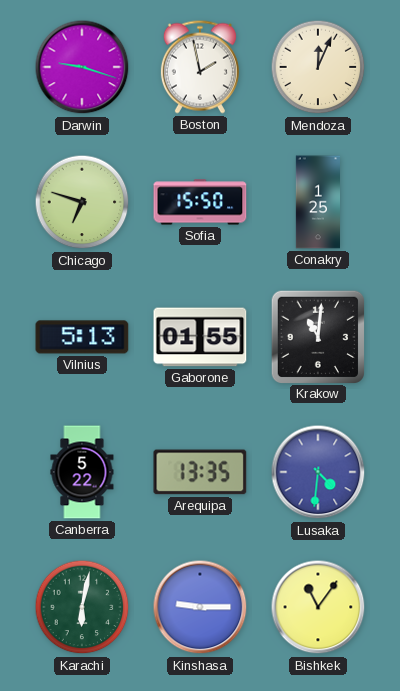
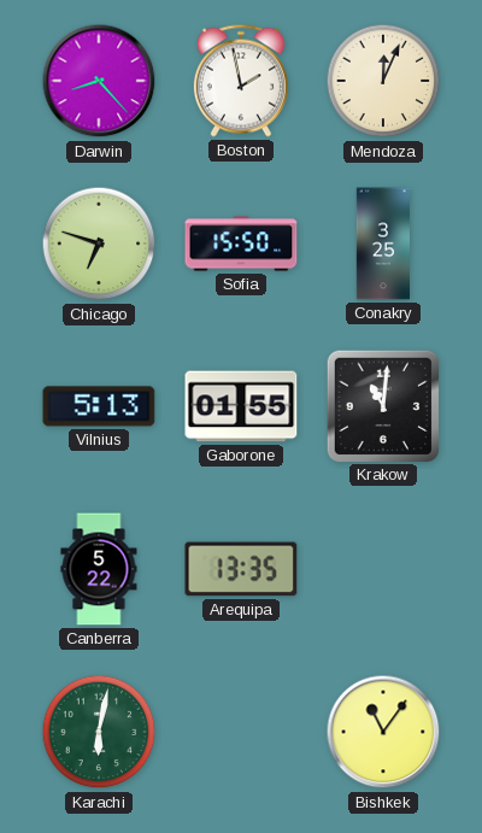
Darwin: 9:18 -> 8:23 (99, 81)
Conakry: 1:25 -> 3:25 (382, 244)
Lusaka: 4:31 -> none (318, 472)
Kinshasa: 9:15 -> none (200, 607)
